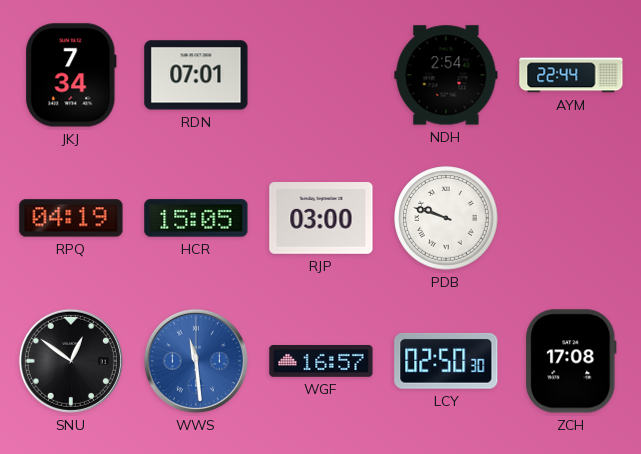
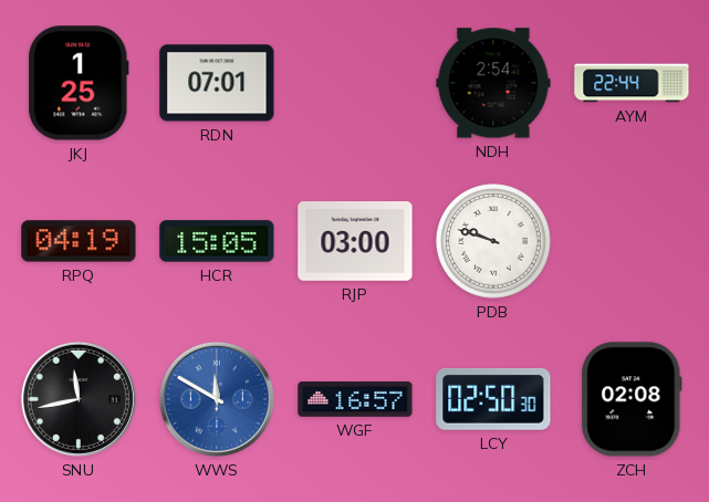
JKJ: 7:34 -> 1:25 (79, 83)
SNU: 12:51 -> 11:43 (79, 399)
WWS: 11:29 -> 11:50 (217, 399)
ZCH: 17:08 -> 02:08 (632, 399)
